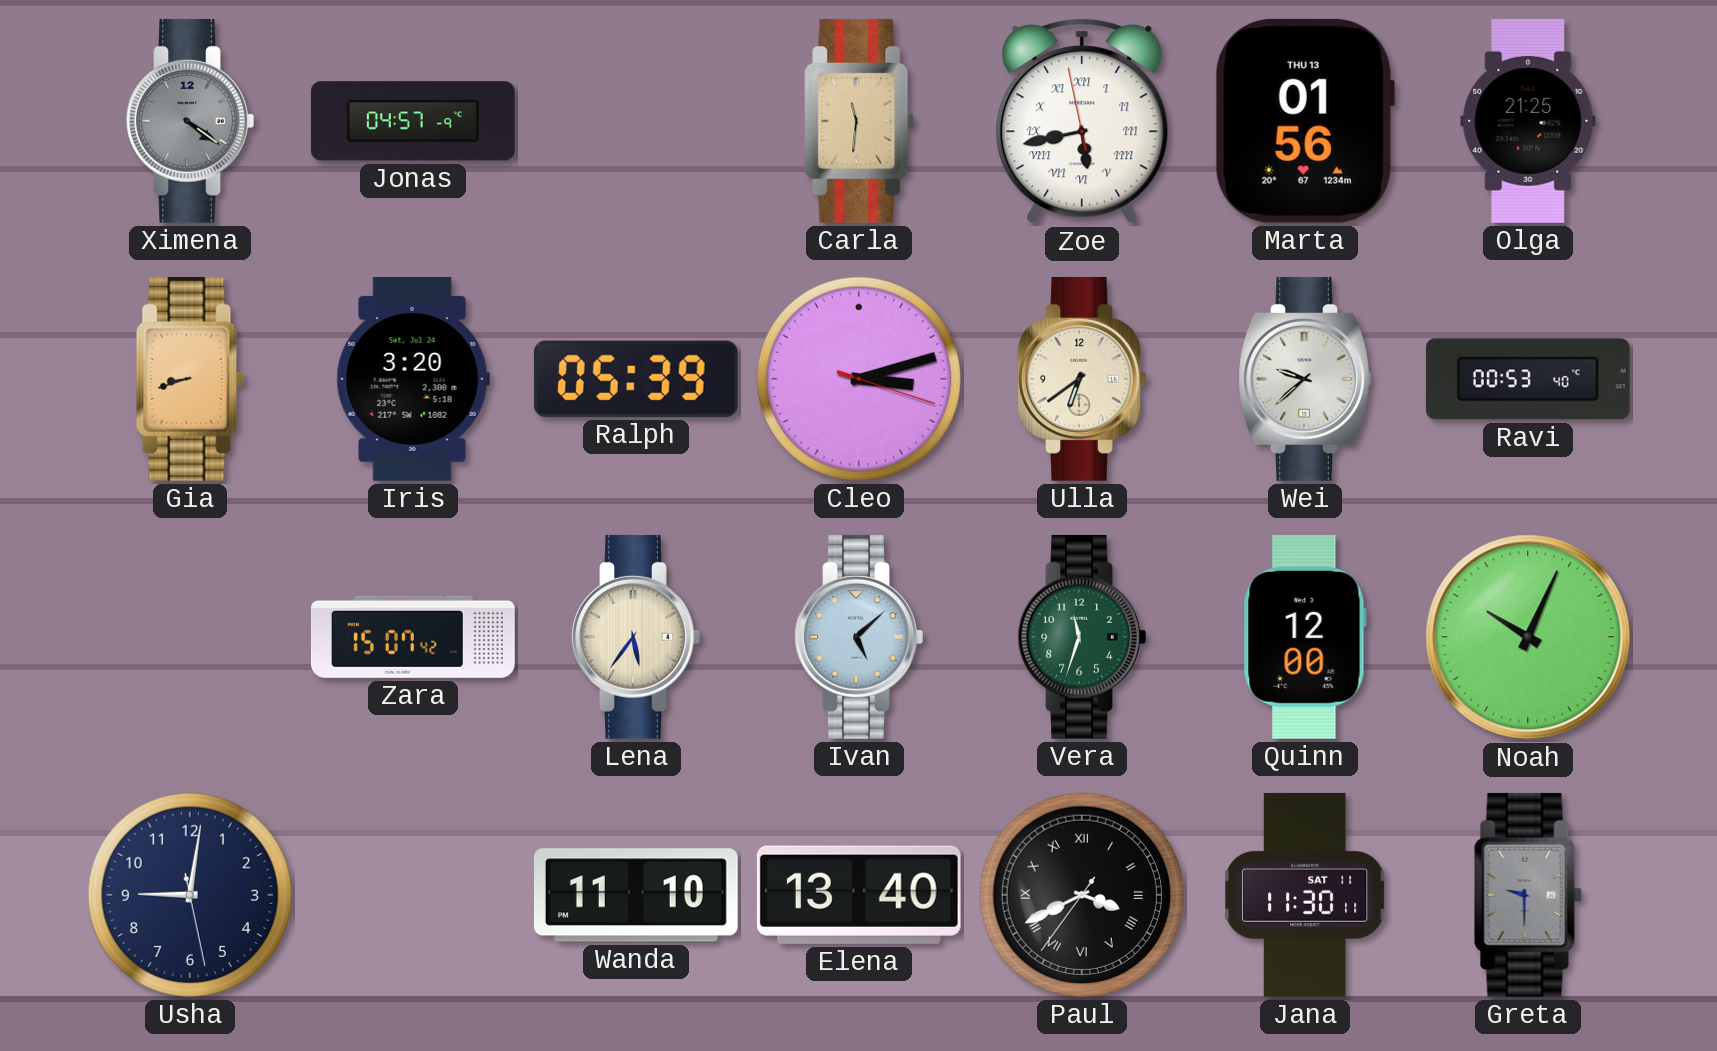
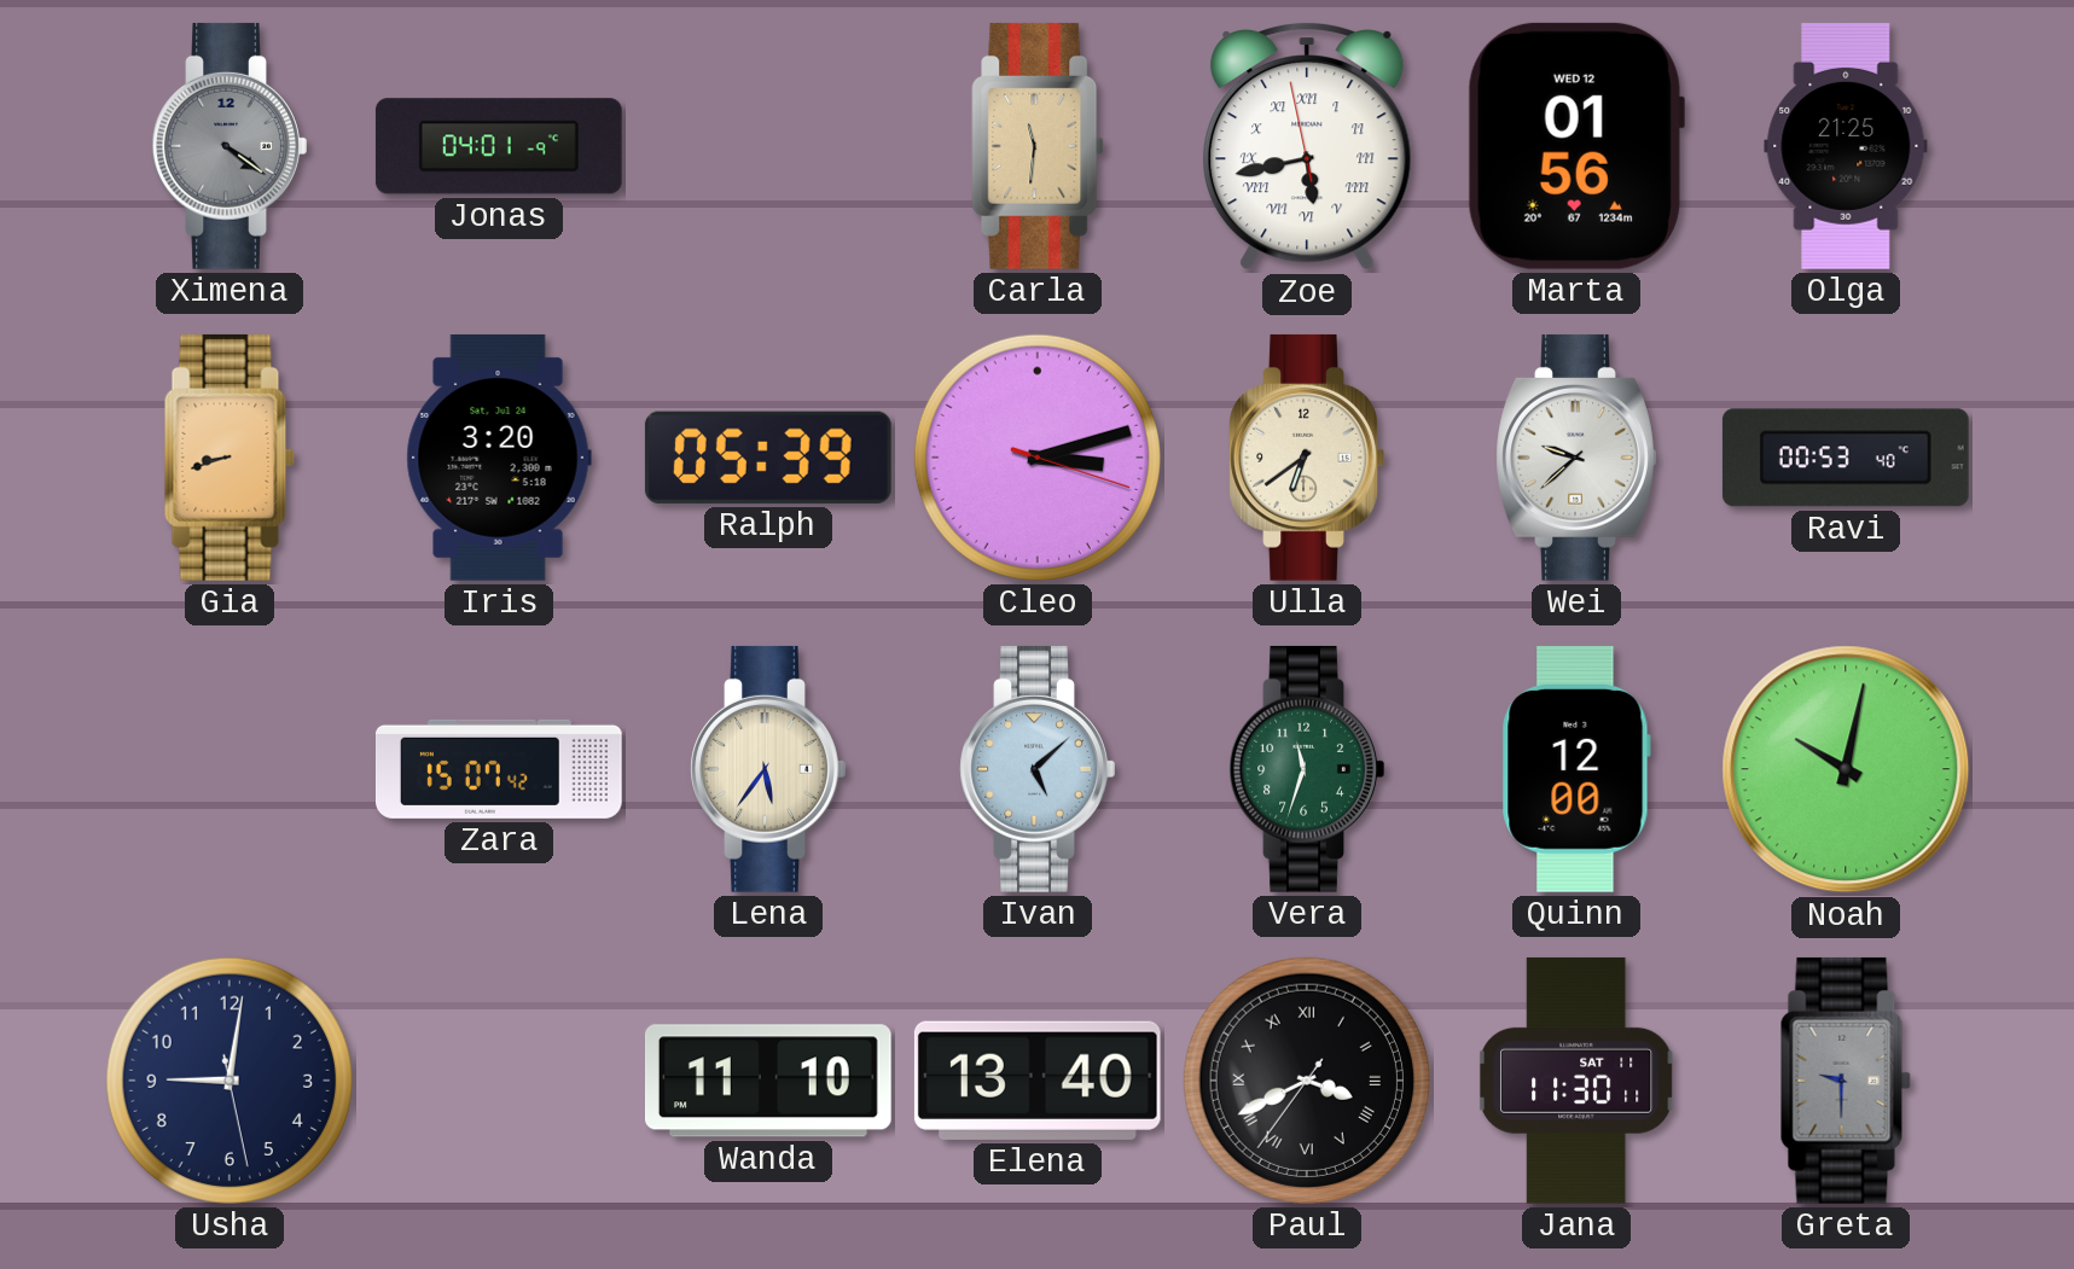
Jonas: 04:57 -> 04:01 (499, 146)
Marta date: THU 13 -> WED 12 (1575, 146)
Noah: 10:04 -> 10:02 (1846, 769)
